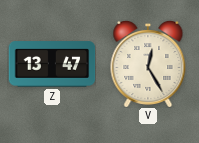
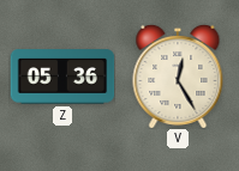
Z: 13:47 -> 05:36 (62, 77)
